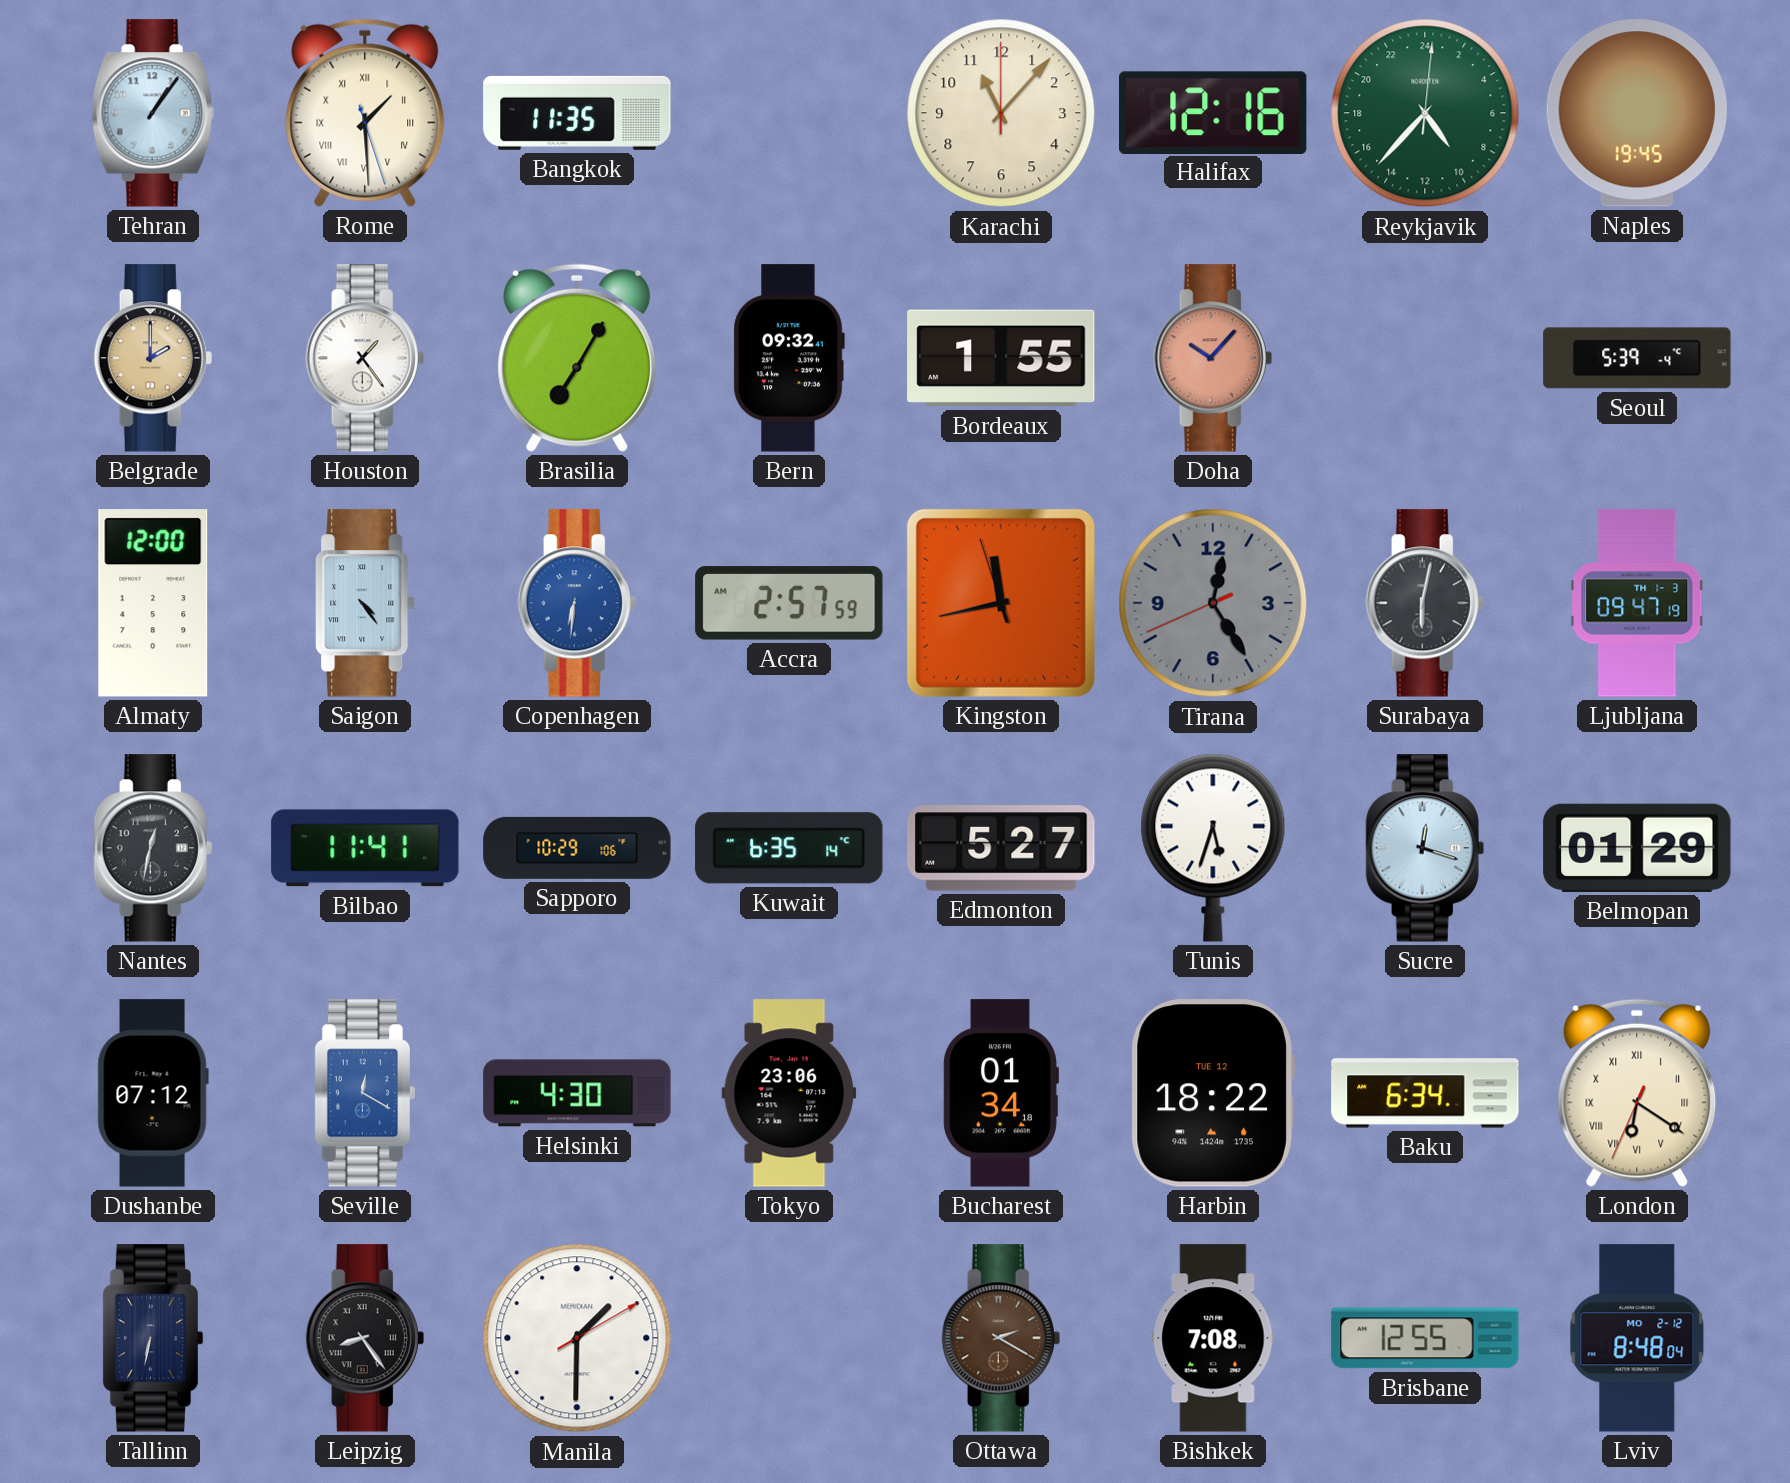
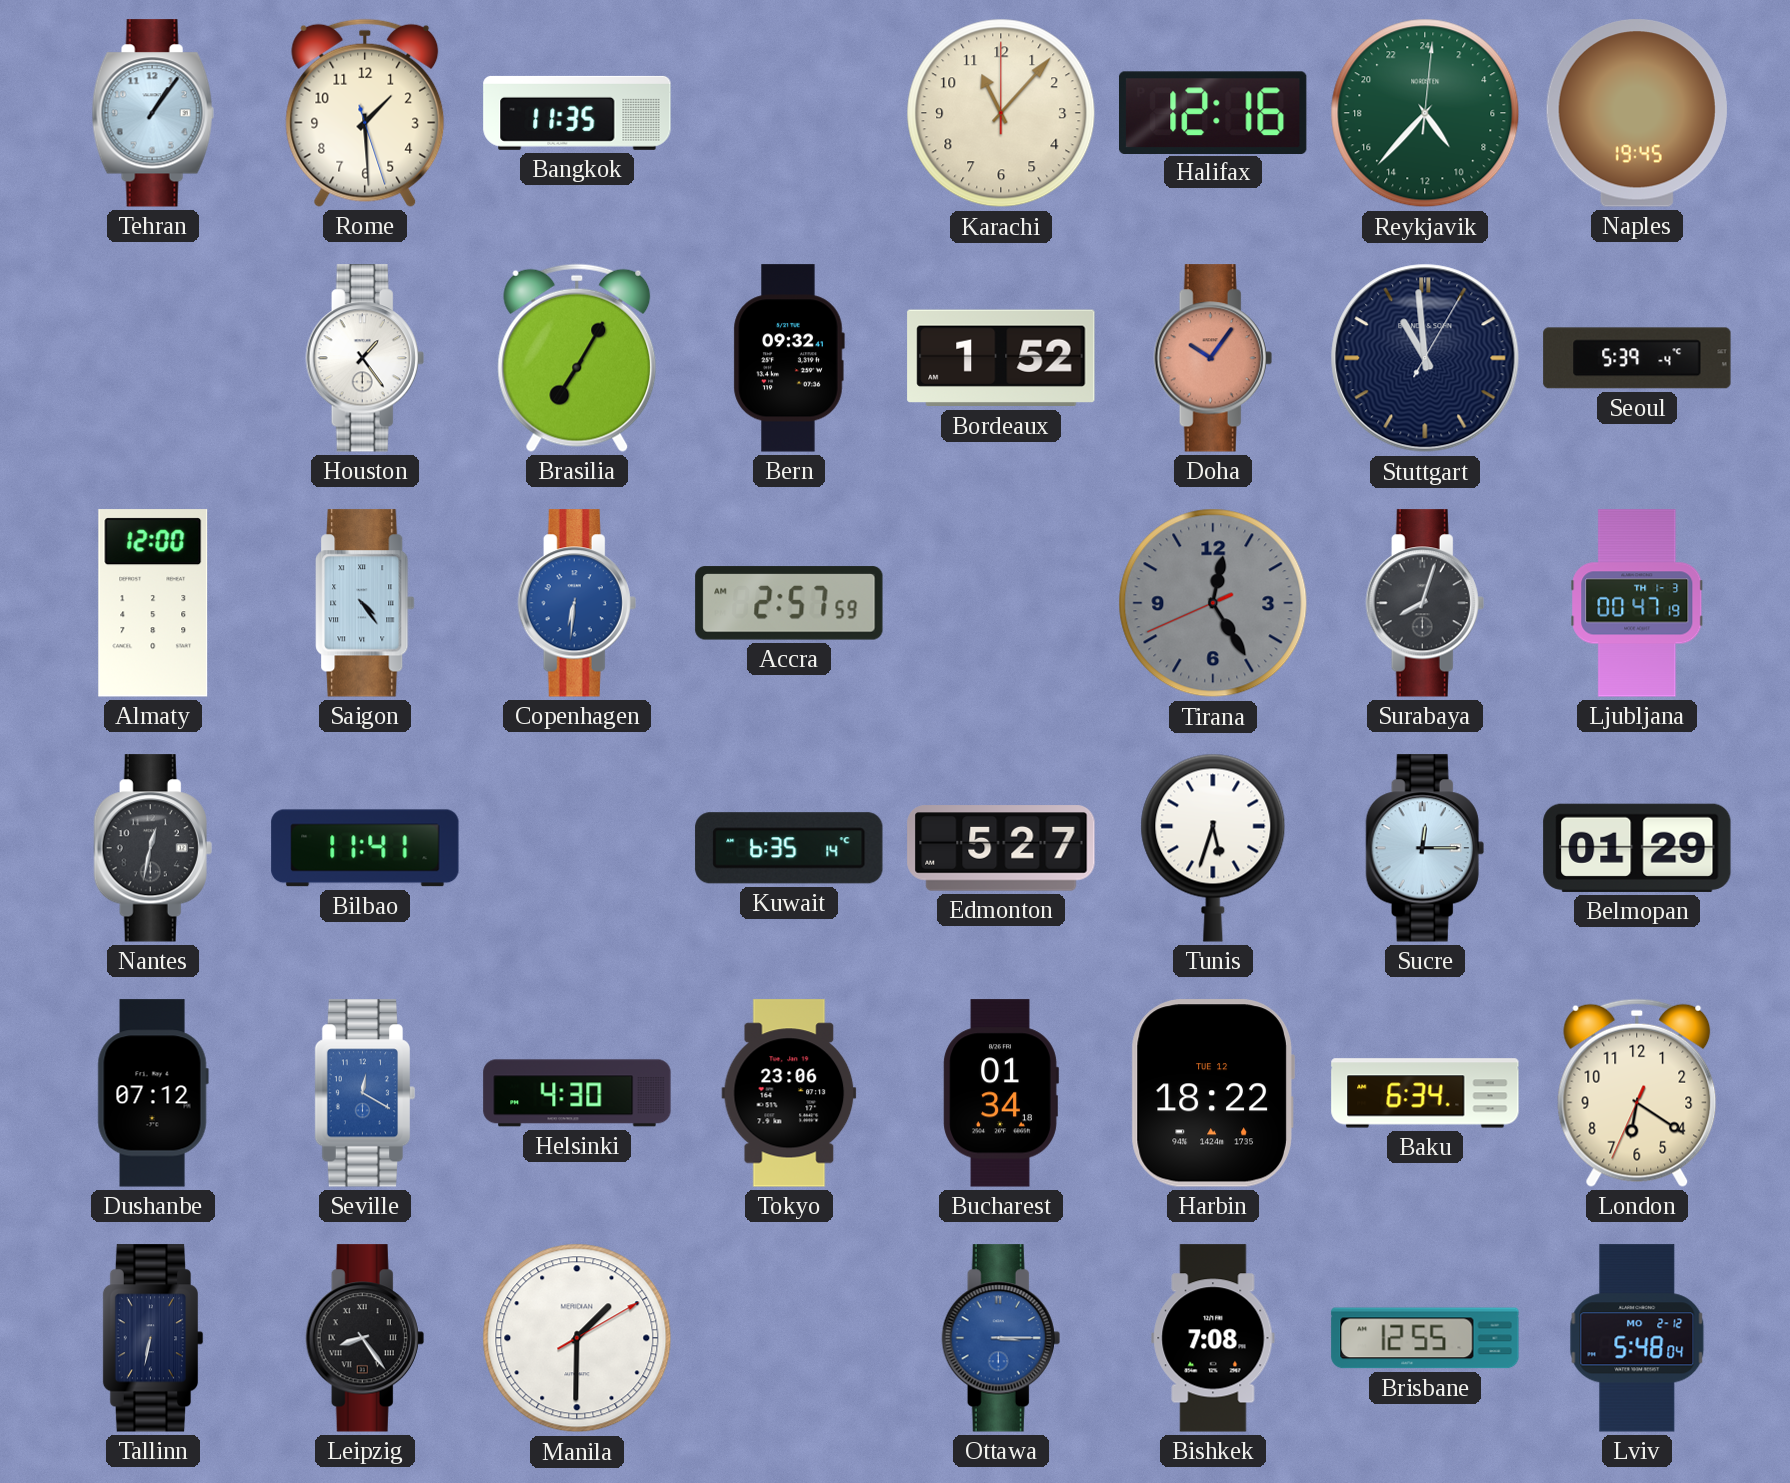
Rome numerals: Roman -> Arabic (365, 113)
Belgrade: 2:00 -> none (153, 358)
Bordeaux: 1:55 -> 1:52 (1001, 358)
Doha: 10:07 -> 10:06 (1213, 358)
Stuttgart: none -> 10:59 (1425, 358)
Kingston: 11:42 -> none (1001, 603)
Surabaya: 6:02 -> 8:03 (1425, 603)
Ljubljana: 09:47 -> 00:47 (1637, 603)
Sapporo: 10:29 -> none (577, 848)
Sucre: 12:18 -> 12:15 (1425, 848)
London numerals: Roman -> Arabic (1637, 1093)
Ottawa: 2:20 -> 3:15 (1001, 1338)
Ottawa dial: brown -> blue (1001, 1338)
Lviv: 8:48 -> 5:48 (1637, 1338)
